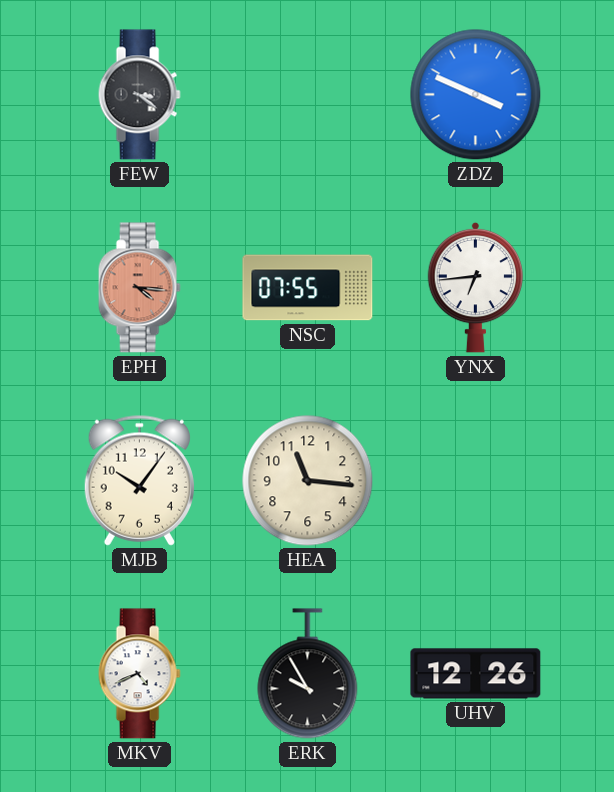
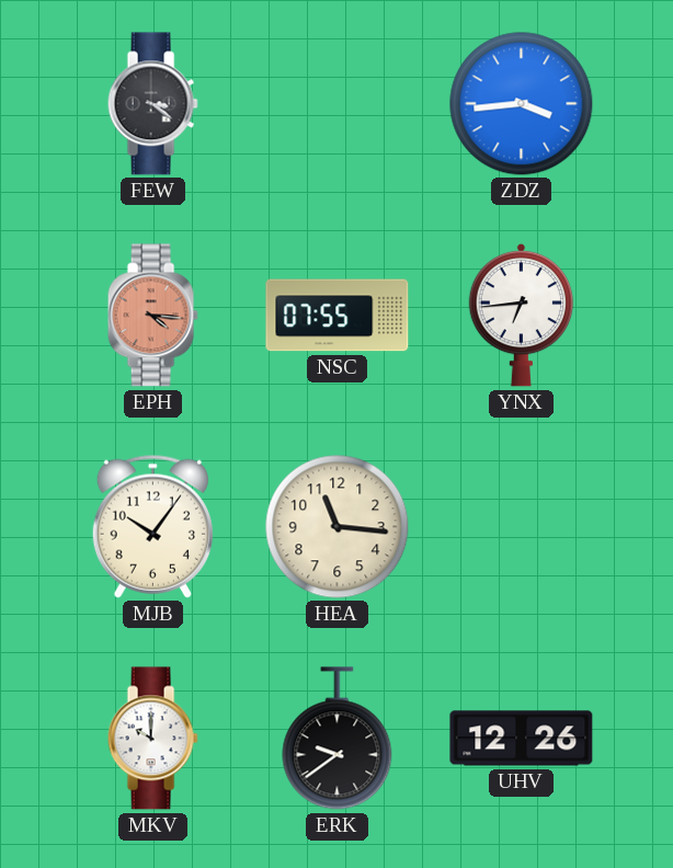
ZDZ: 3:49 -> 3:44 (522, 104)
MKV: 4:41 -> 10:00 (152, 739)
ERK: 9:55 -> 9:39 (338, 739)
